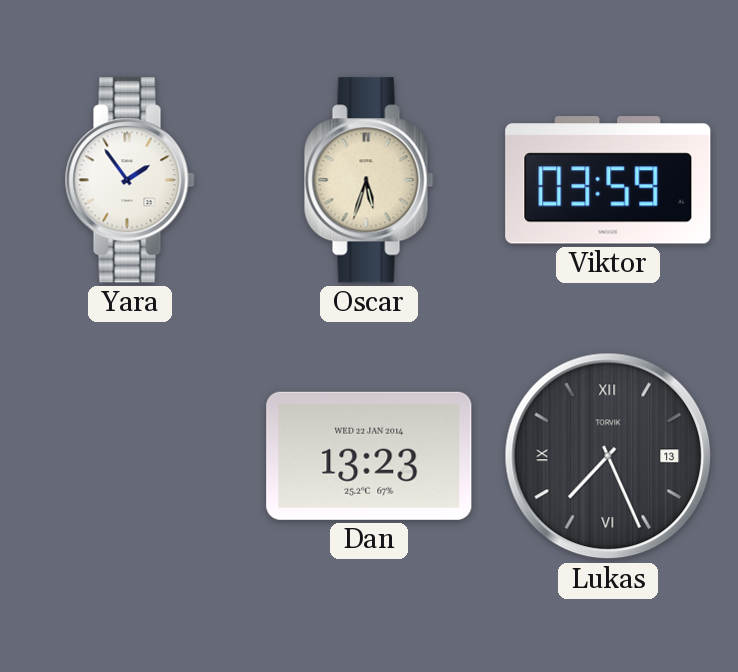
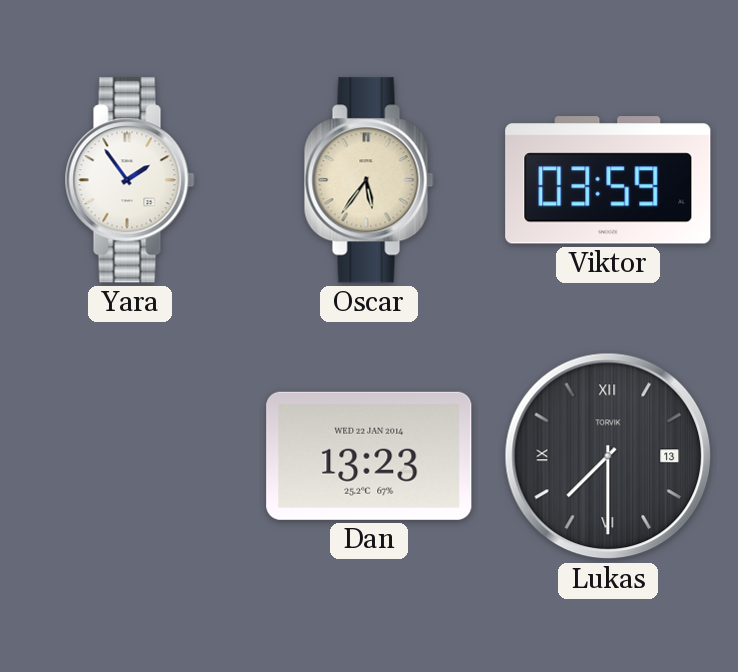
Oscar: 5:33 -> 5:36 (369, 180)
Lukas: 7:26 -> 7:30 (608, 456)
